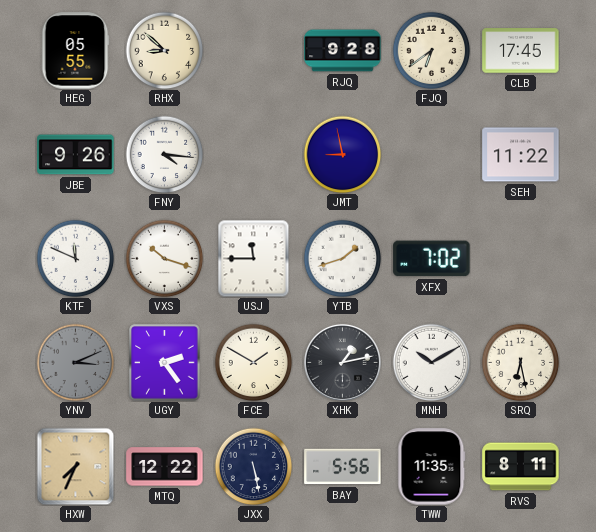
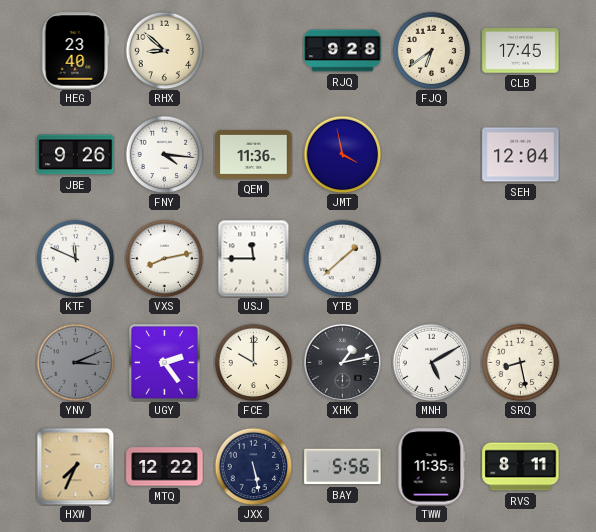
HEG: 05:55 -> 23:40 (75, 51)
QEM: none -> 11:36 (254, 155)
JMT: 8:58 -> 3:58 (342, 154)
SEH: 11:22 -> 12:04 (521, 155)
VXS: 10:18 -> 8:13 (164, 258)
YTB: 1:42 -> 1:38 (342, 258)
XFX: 7:02 -> none (432, 259)
FCE: 1:50 -> 10:00 (253, 362)
MNH: 10:10 -> 5:10 (431, 362)
SRQ: 6:28 -> 8:28 (520, 362)
